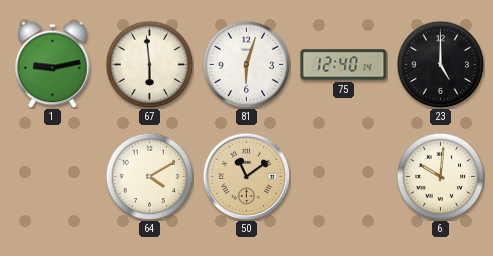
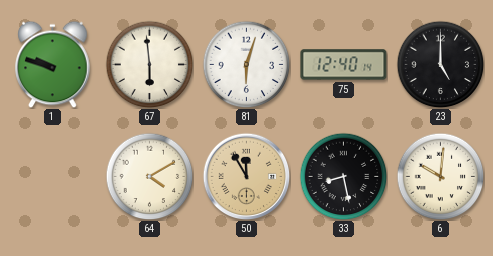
1: 9:13 -> 9:48 (53, 64)
50: 11:09 -> 11:55 (246, 176)
33: none -> 8:28 (343, 176)
